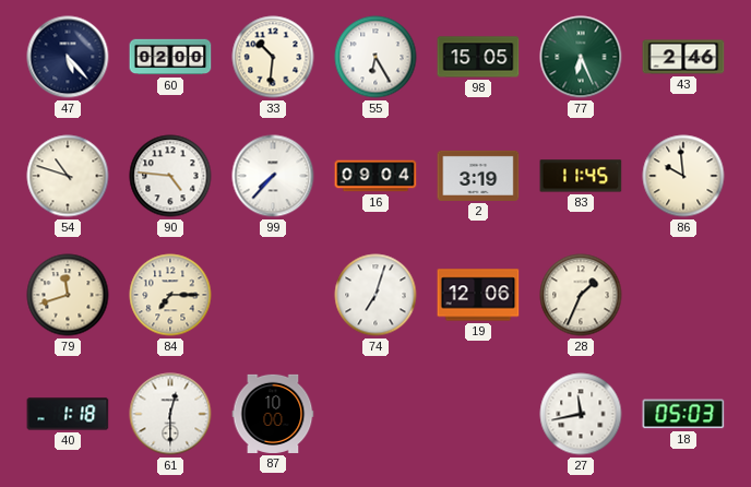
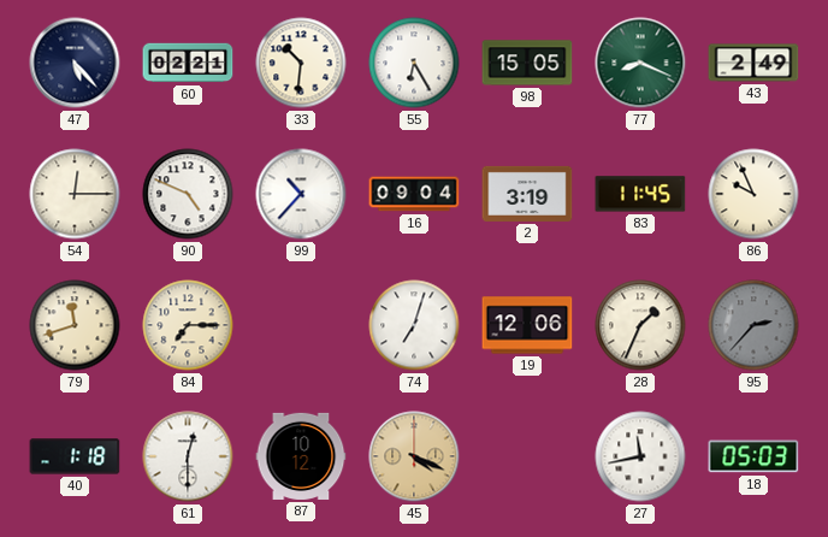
60: 02:00 -> 02:21 (188, 63)
77: 6:26 -> 8:19 (640, 63)
43: 2:46 -> 2:49 (753, 63)
54: 10:48 -> 12:15 (75, 194)
90: 4:46 -> 4:49 (188, 194)
99: 7:37 -> 10:37 (301, 194)
86: 9:59 -> 9:56 (753, 194)
95: none -> 2:37 (753, 325)
87: 10:00 -> 10:12 (301, 456)
45: none -> 4:19 (414, 456)
